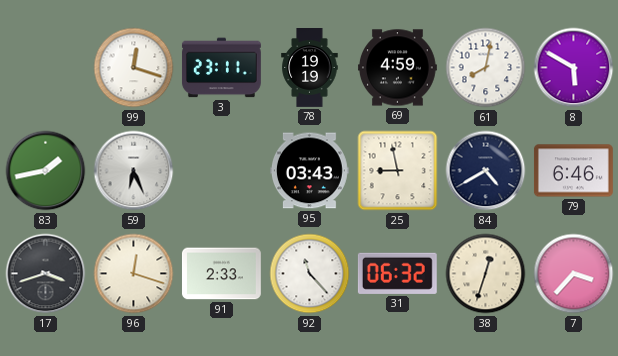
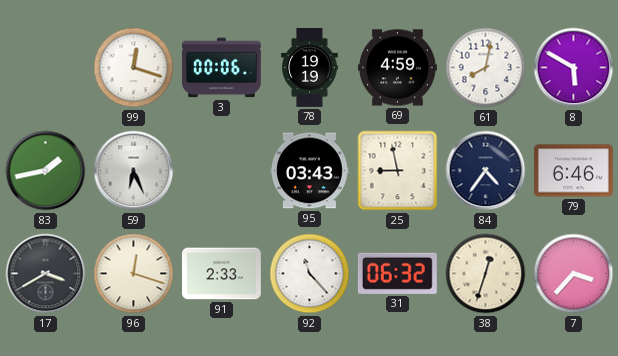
3: 23:11 -> 00:06 (221, 68)
84: 4:40 -> 4:36 (486, 171)
17: 3:42 -> 3:40 (46, 274)
